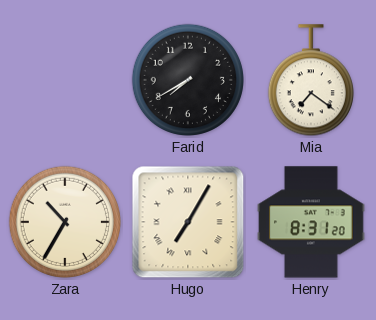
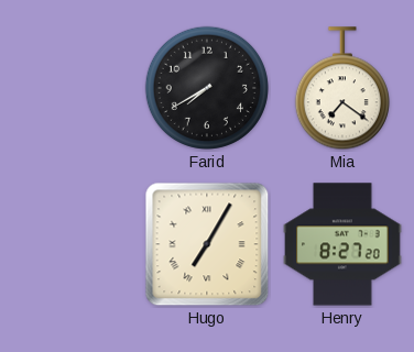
Zara: 10:35 -> none (65, 222)
Henry: 8:31 -> 8:27 (342, 244)
